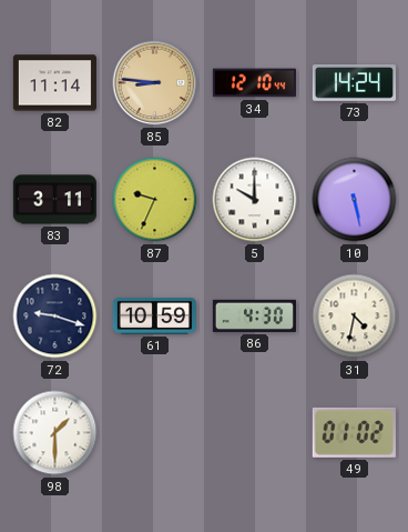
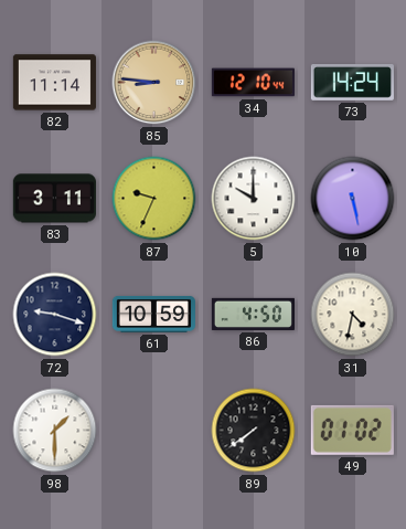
86: 4:30 -> 4:50 (253, 314)
89: none -> 7:39 (254, 431)
